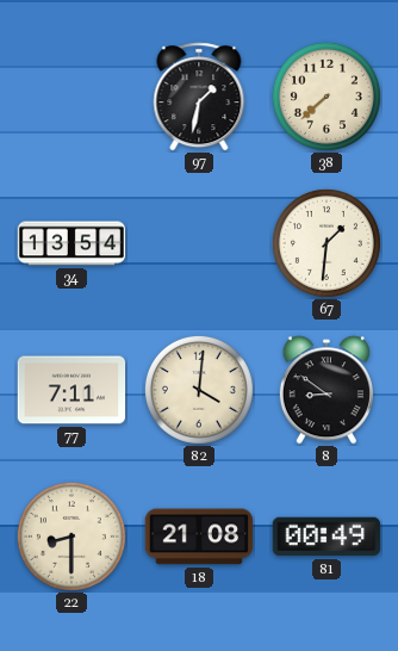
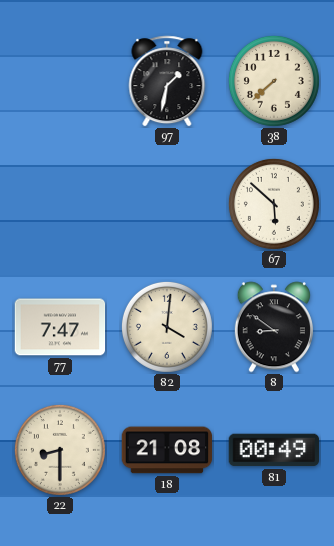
34: 13:54 -> none (71, 243)
67: 1:31 -> 5:52 (274, 204)
77: 7:11 -> 7:47 (60, 327)
